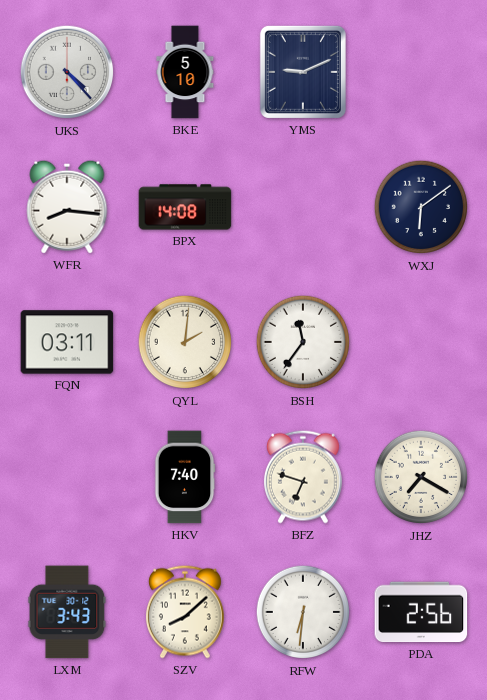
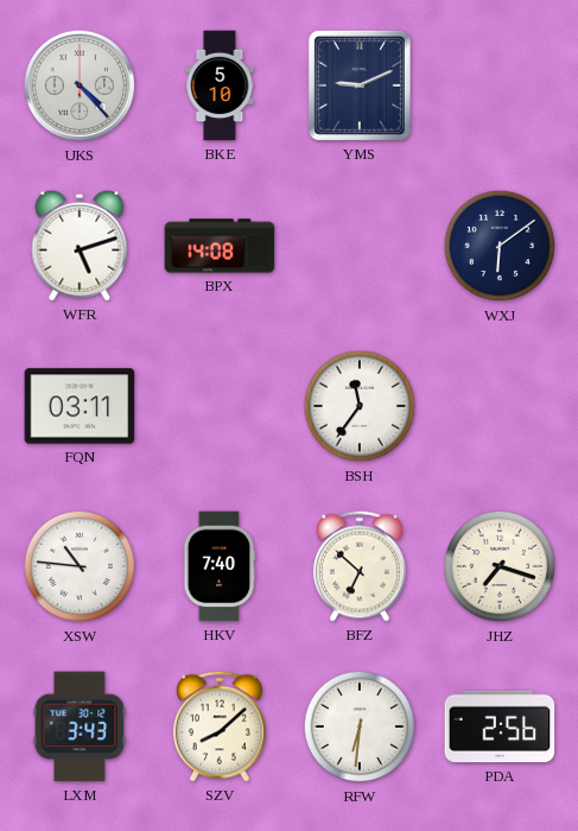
WFR: 8:16 -> 5:12 (80, 246)
QYL: 2:01 -> none (185, 342)
XSW: none -> 10:46 (80, 566)
BFZ: 6:48 -> 6:52 (360, 566)
JHZ: 7:20 -> 7:18 (500, 566)
